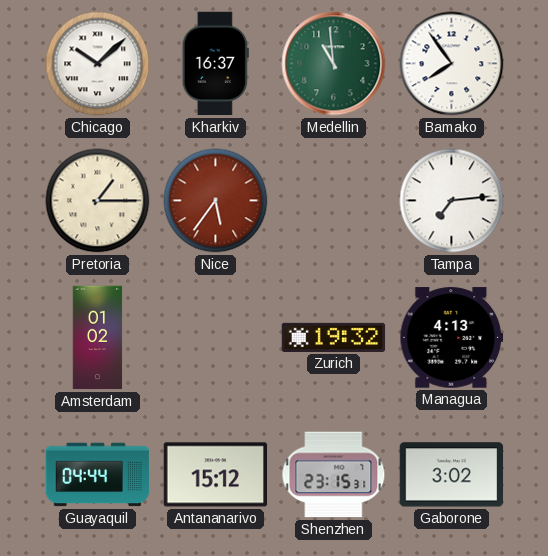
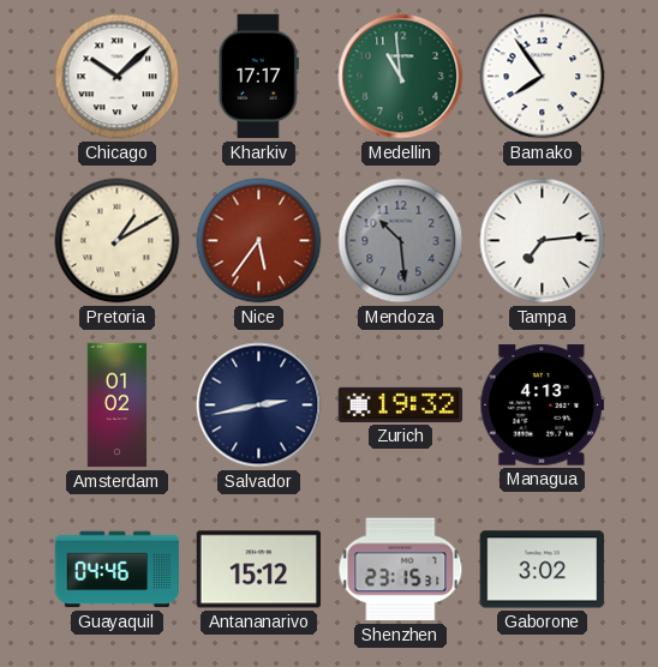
Kharkiv: 16:37 -> 17:17 (258, 77)
Pretoria: 1:15 -> 1:10 (118, 241)
Mendoza: none -> 10:29 (401, 241)
Salvador: none -> 2:43 (259, 405)
Guayaquil: 04:44 -> 04:46 (118, 570)
